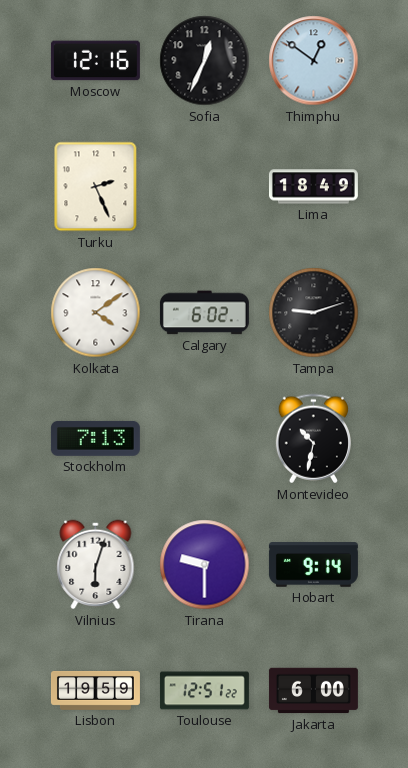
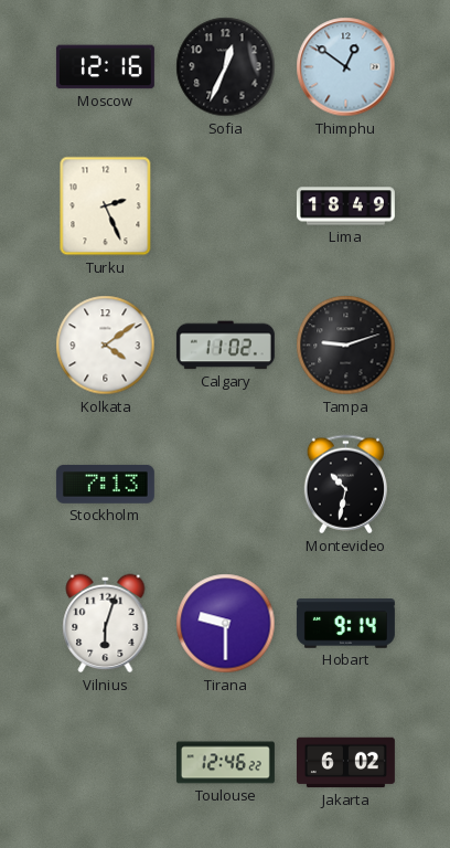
Calgary: 6:02 -> 11:02 (225, 346)
Lisbon: 19:59 -> none (95, 691)
Toulouse: 12:51 -> 12:46 (225, 763)
Jakarta: 6:00 -> 6:02 (345, 763)
